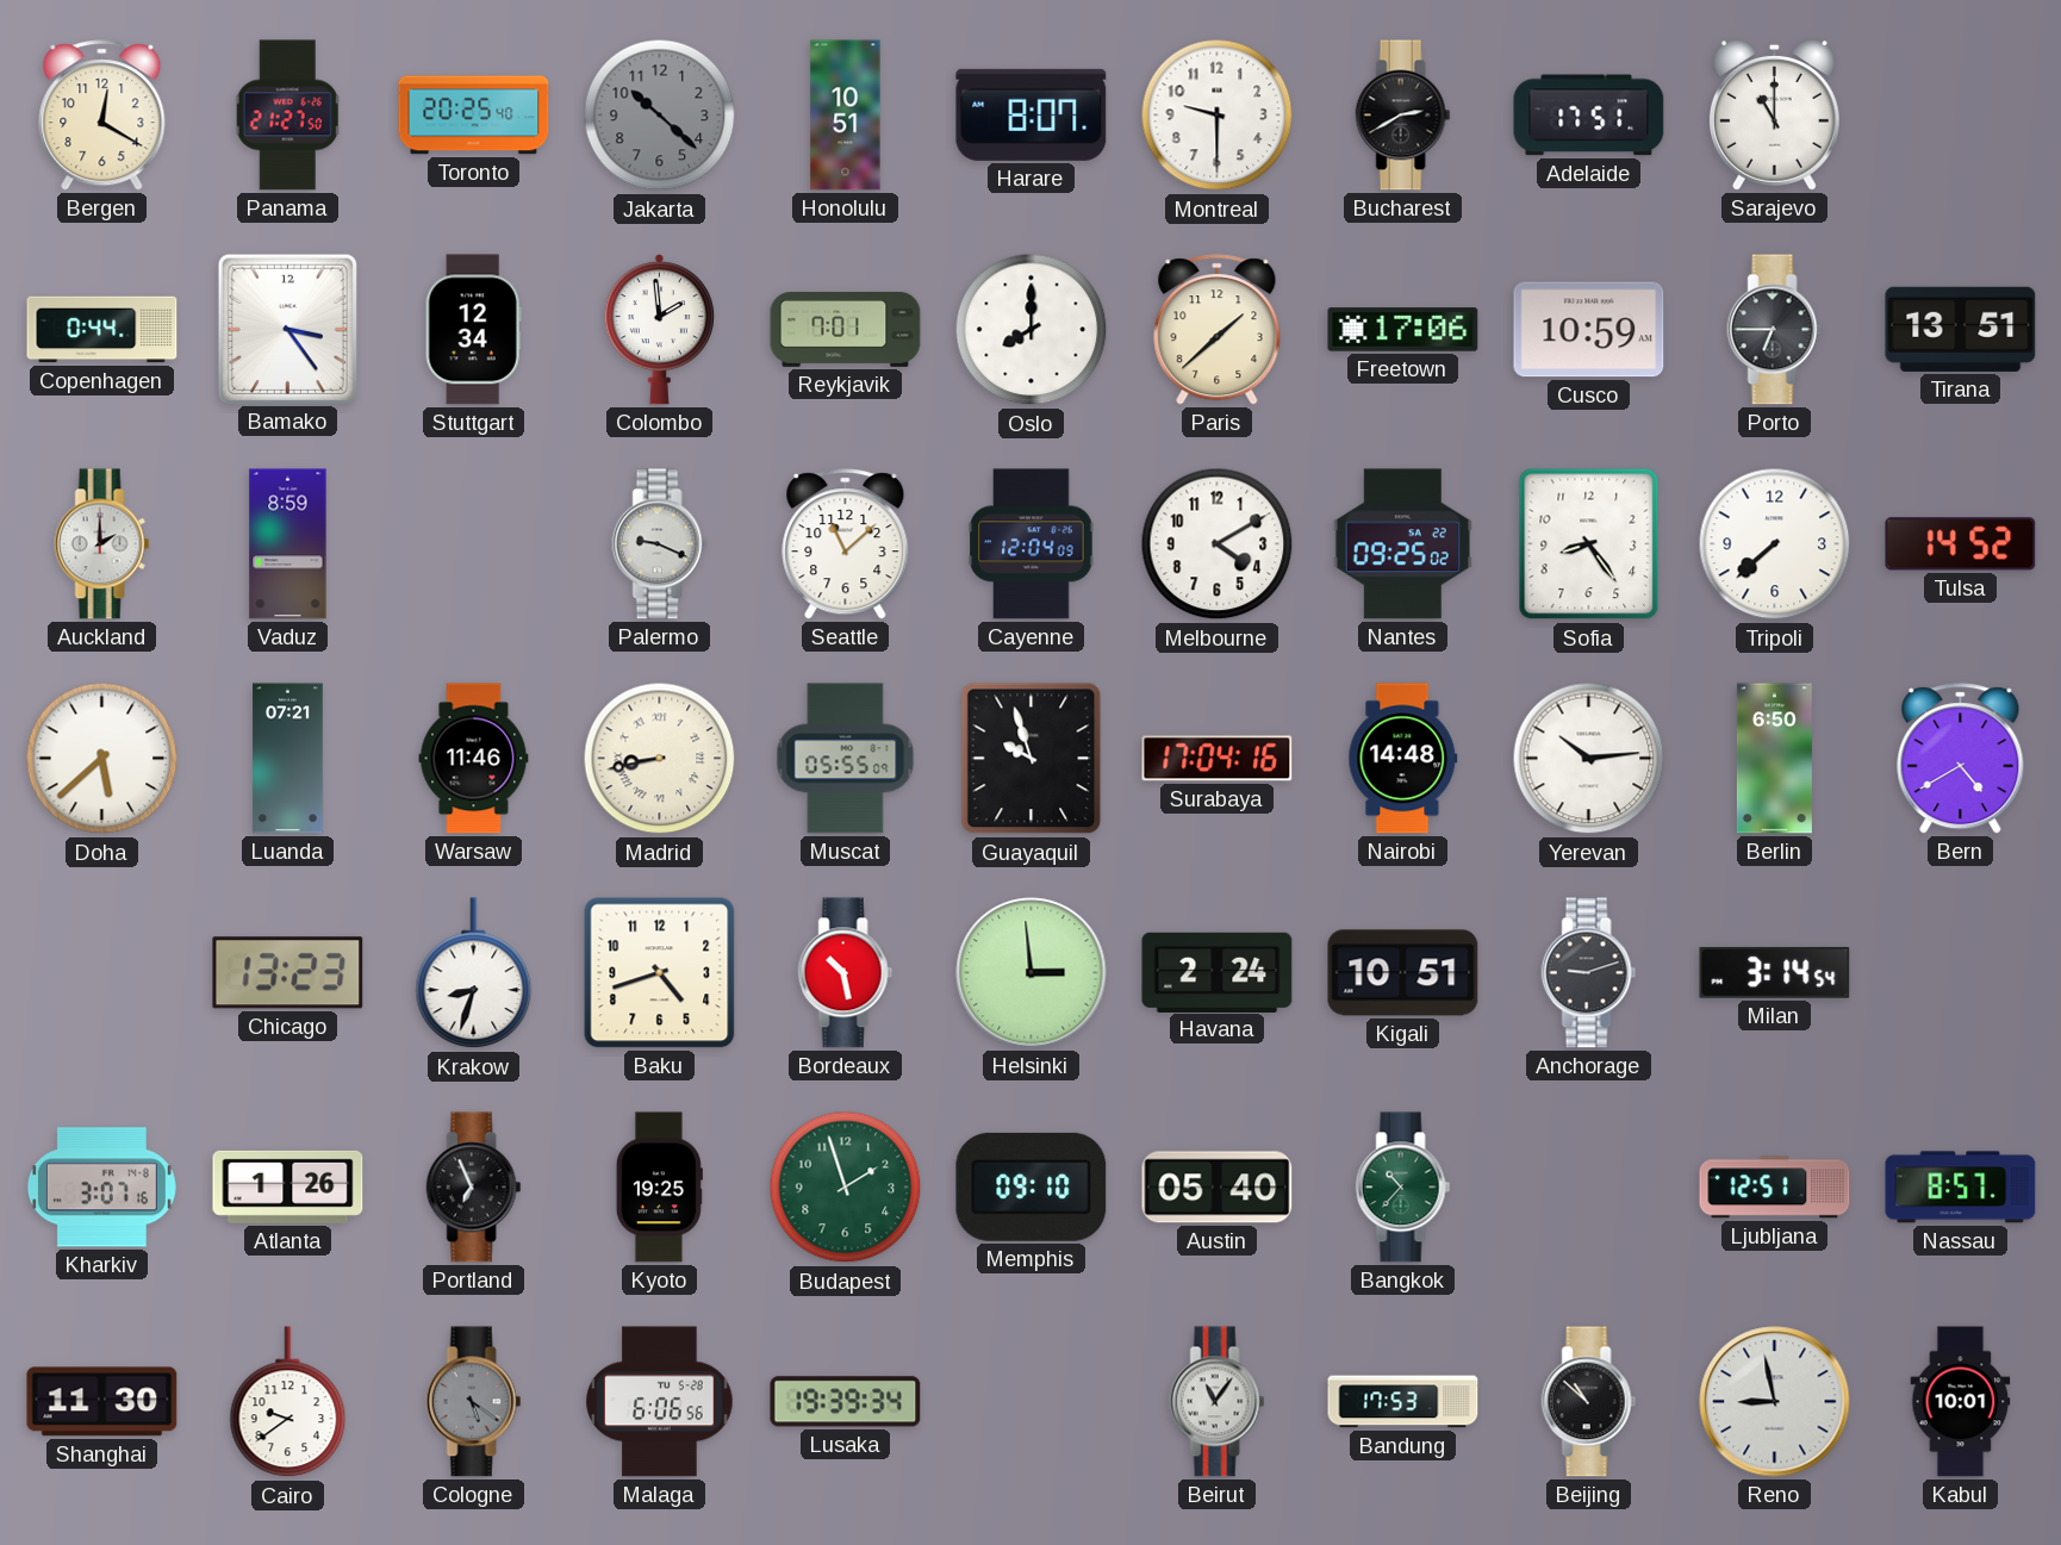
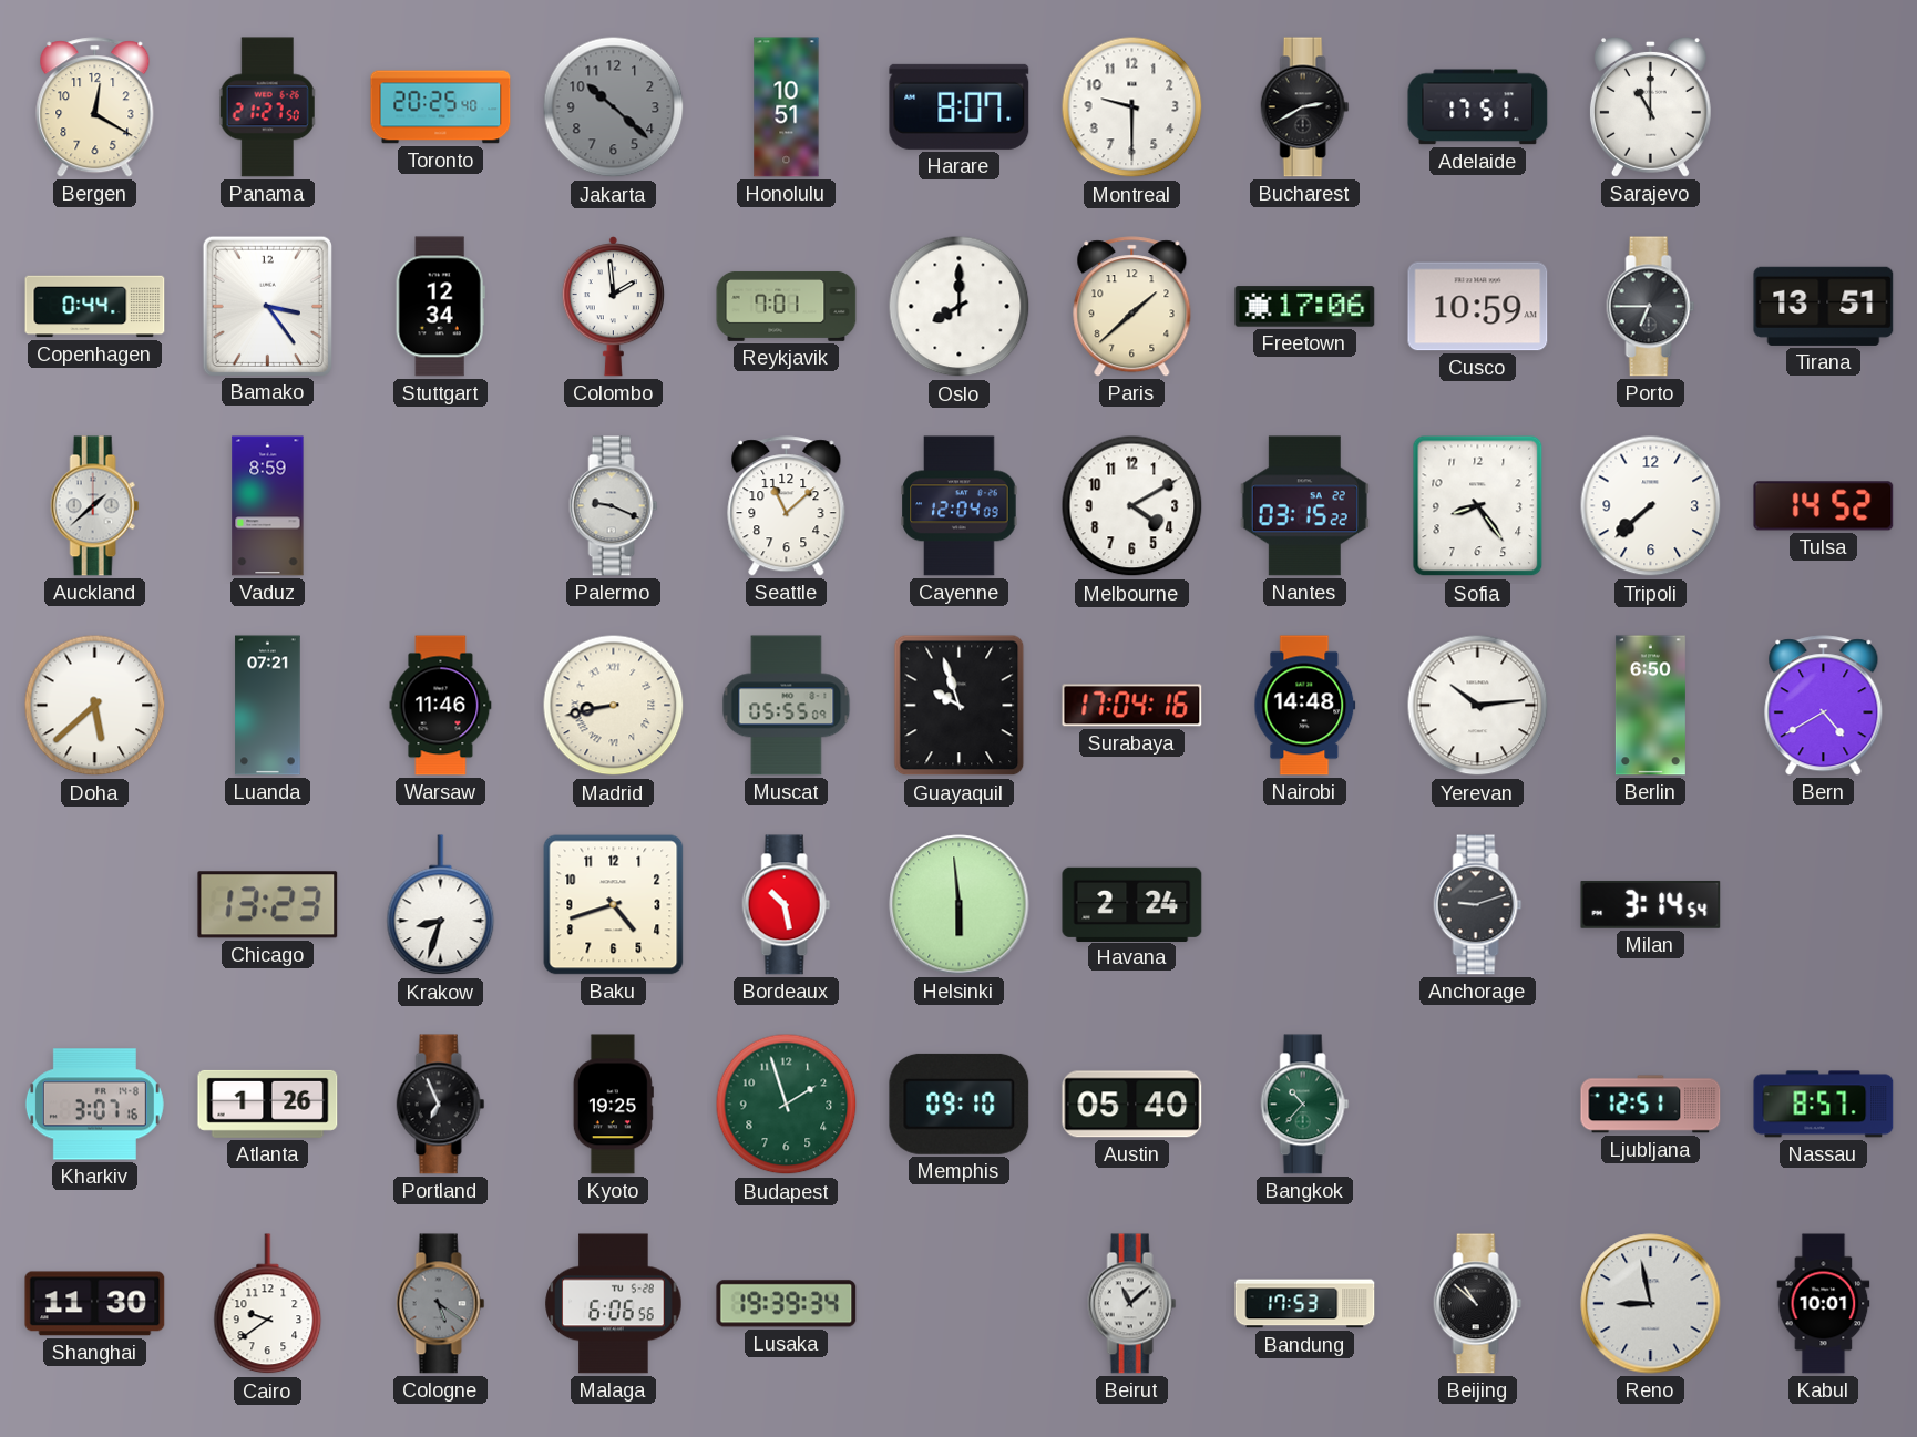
Auckland: 2:00 -> 1:38 (95, 506)
Nantes: 09:25 -> 03:15 (1304, 506)
Helsinki: 2:59 -> 5:59 (960, 905)
Kigali: 10:51 -> none (1403, 973)
Beirut: 11:06 -> 11:08 (1132, 1304)
